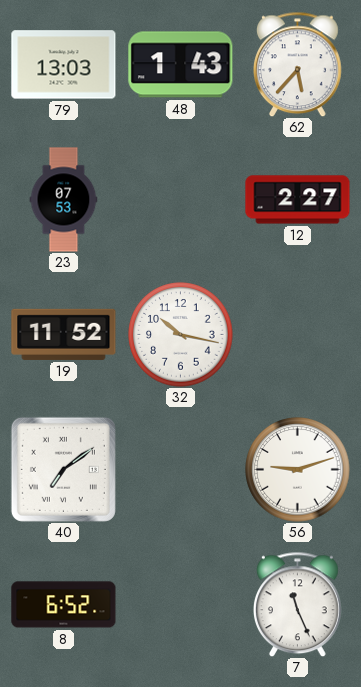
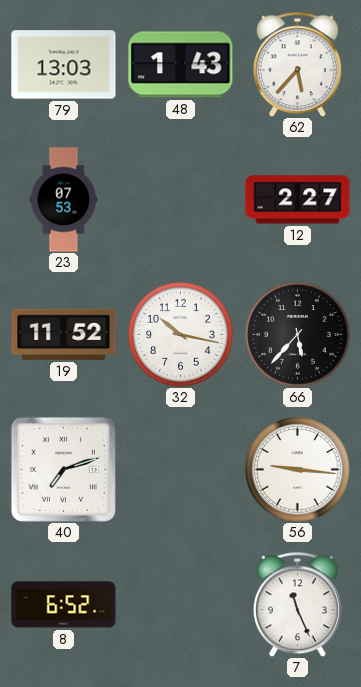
66: none -> 5:37 (298, 335)
40: 7:09 -> 7:12 (63, 469)
56: 9:12 -> 9:16 (298, 470)
